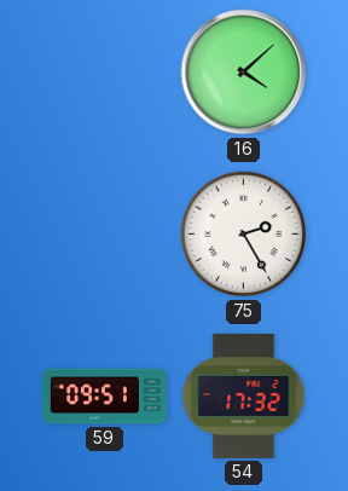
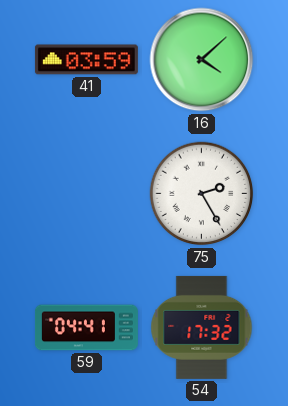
41: none -> 03:59 (86, 60)
59: 09:51 -> 04:41 (86, 328)
